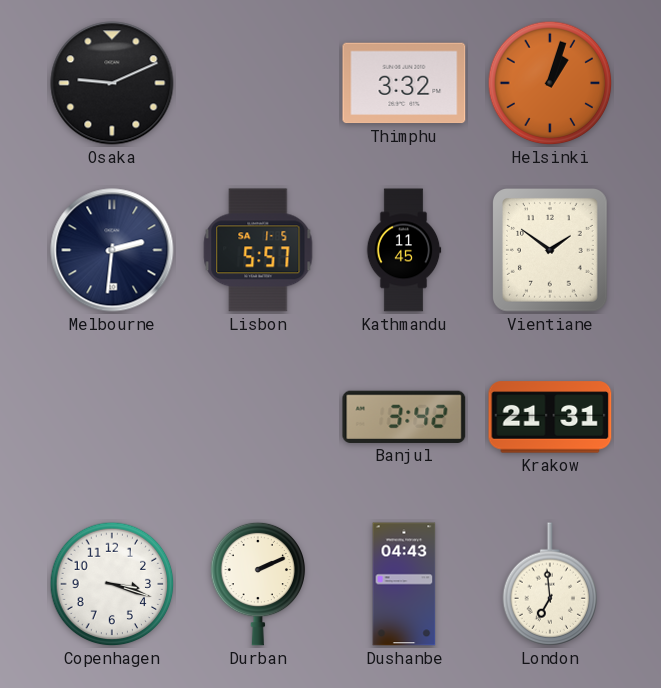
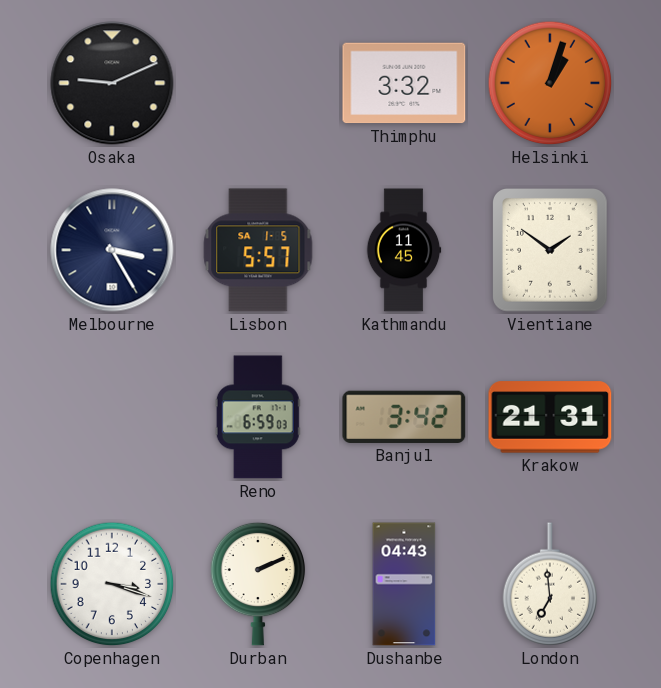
Melbourne: 2:31 -> 3:25 (112, 250)
Reno: none -> 6:59 (258, 417)
